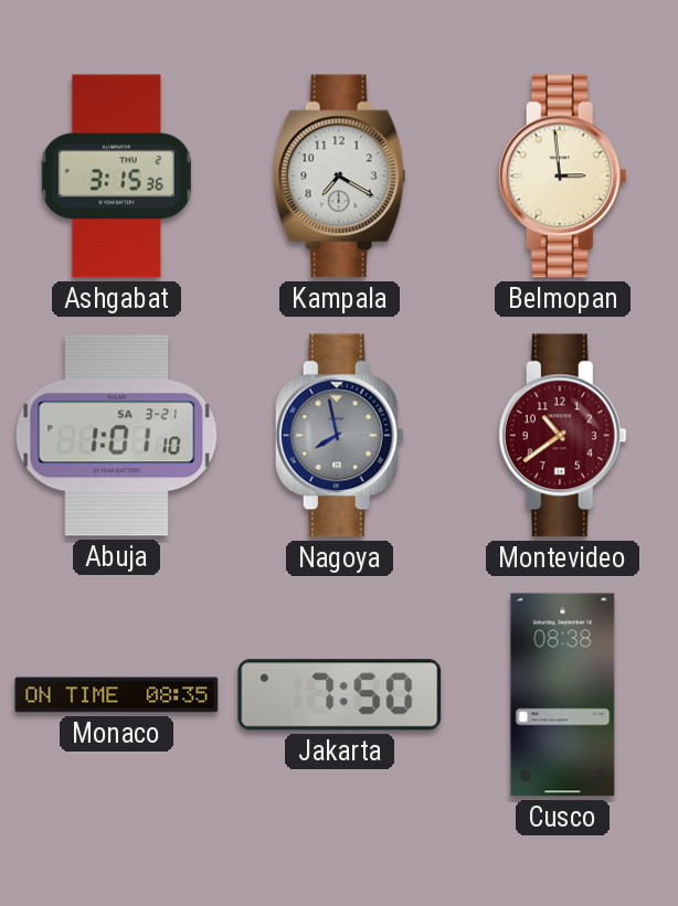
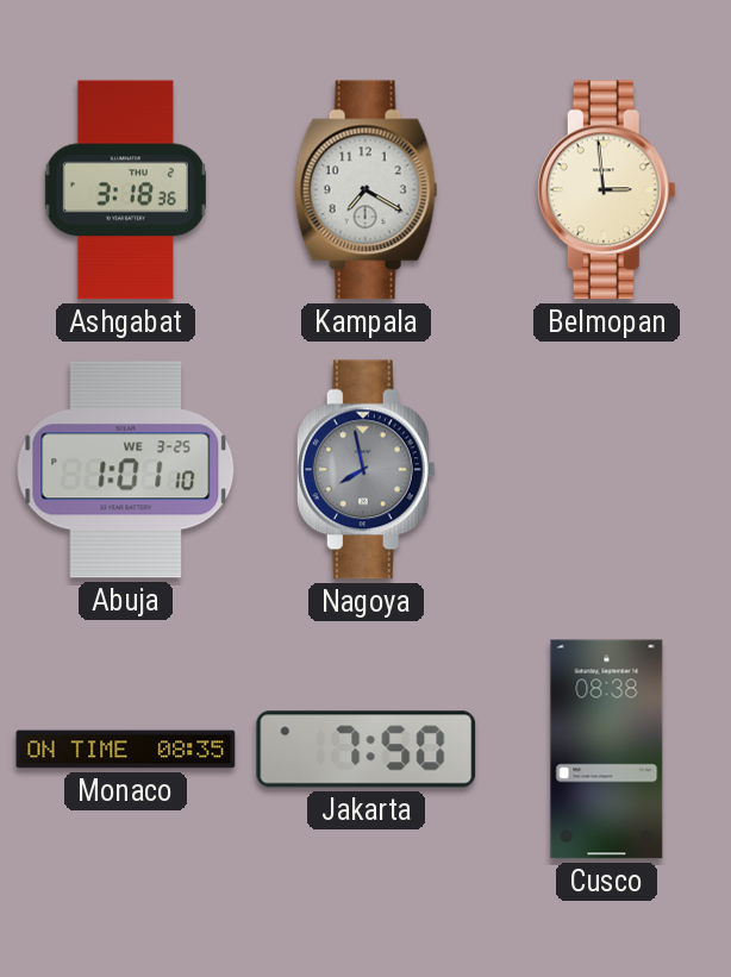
Ashgabat: 3:15 -> 3:18 (125, 190)
Abuja date: SA 3-21 -> WE 3-25 (126, 470)
Montevideo: 10:39 -> none (562, 436)
